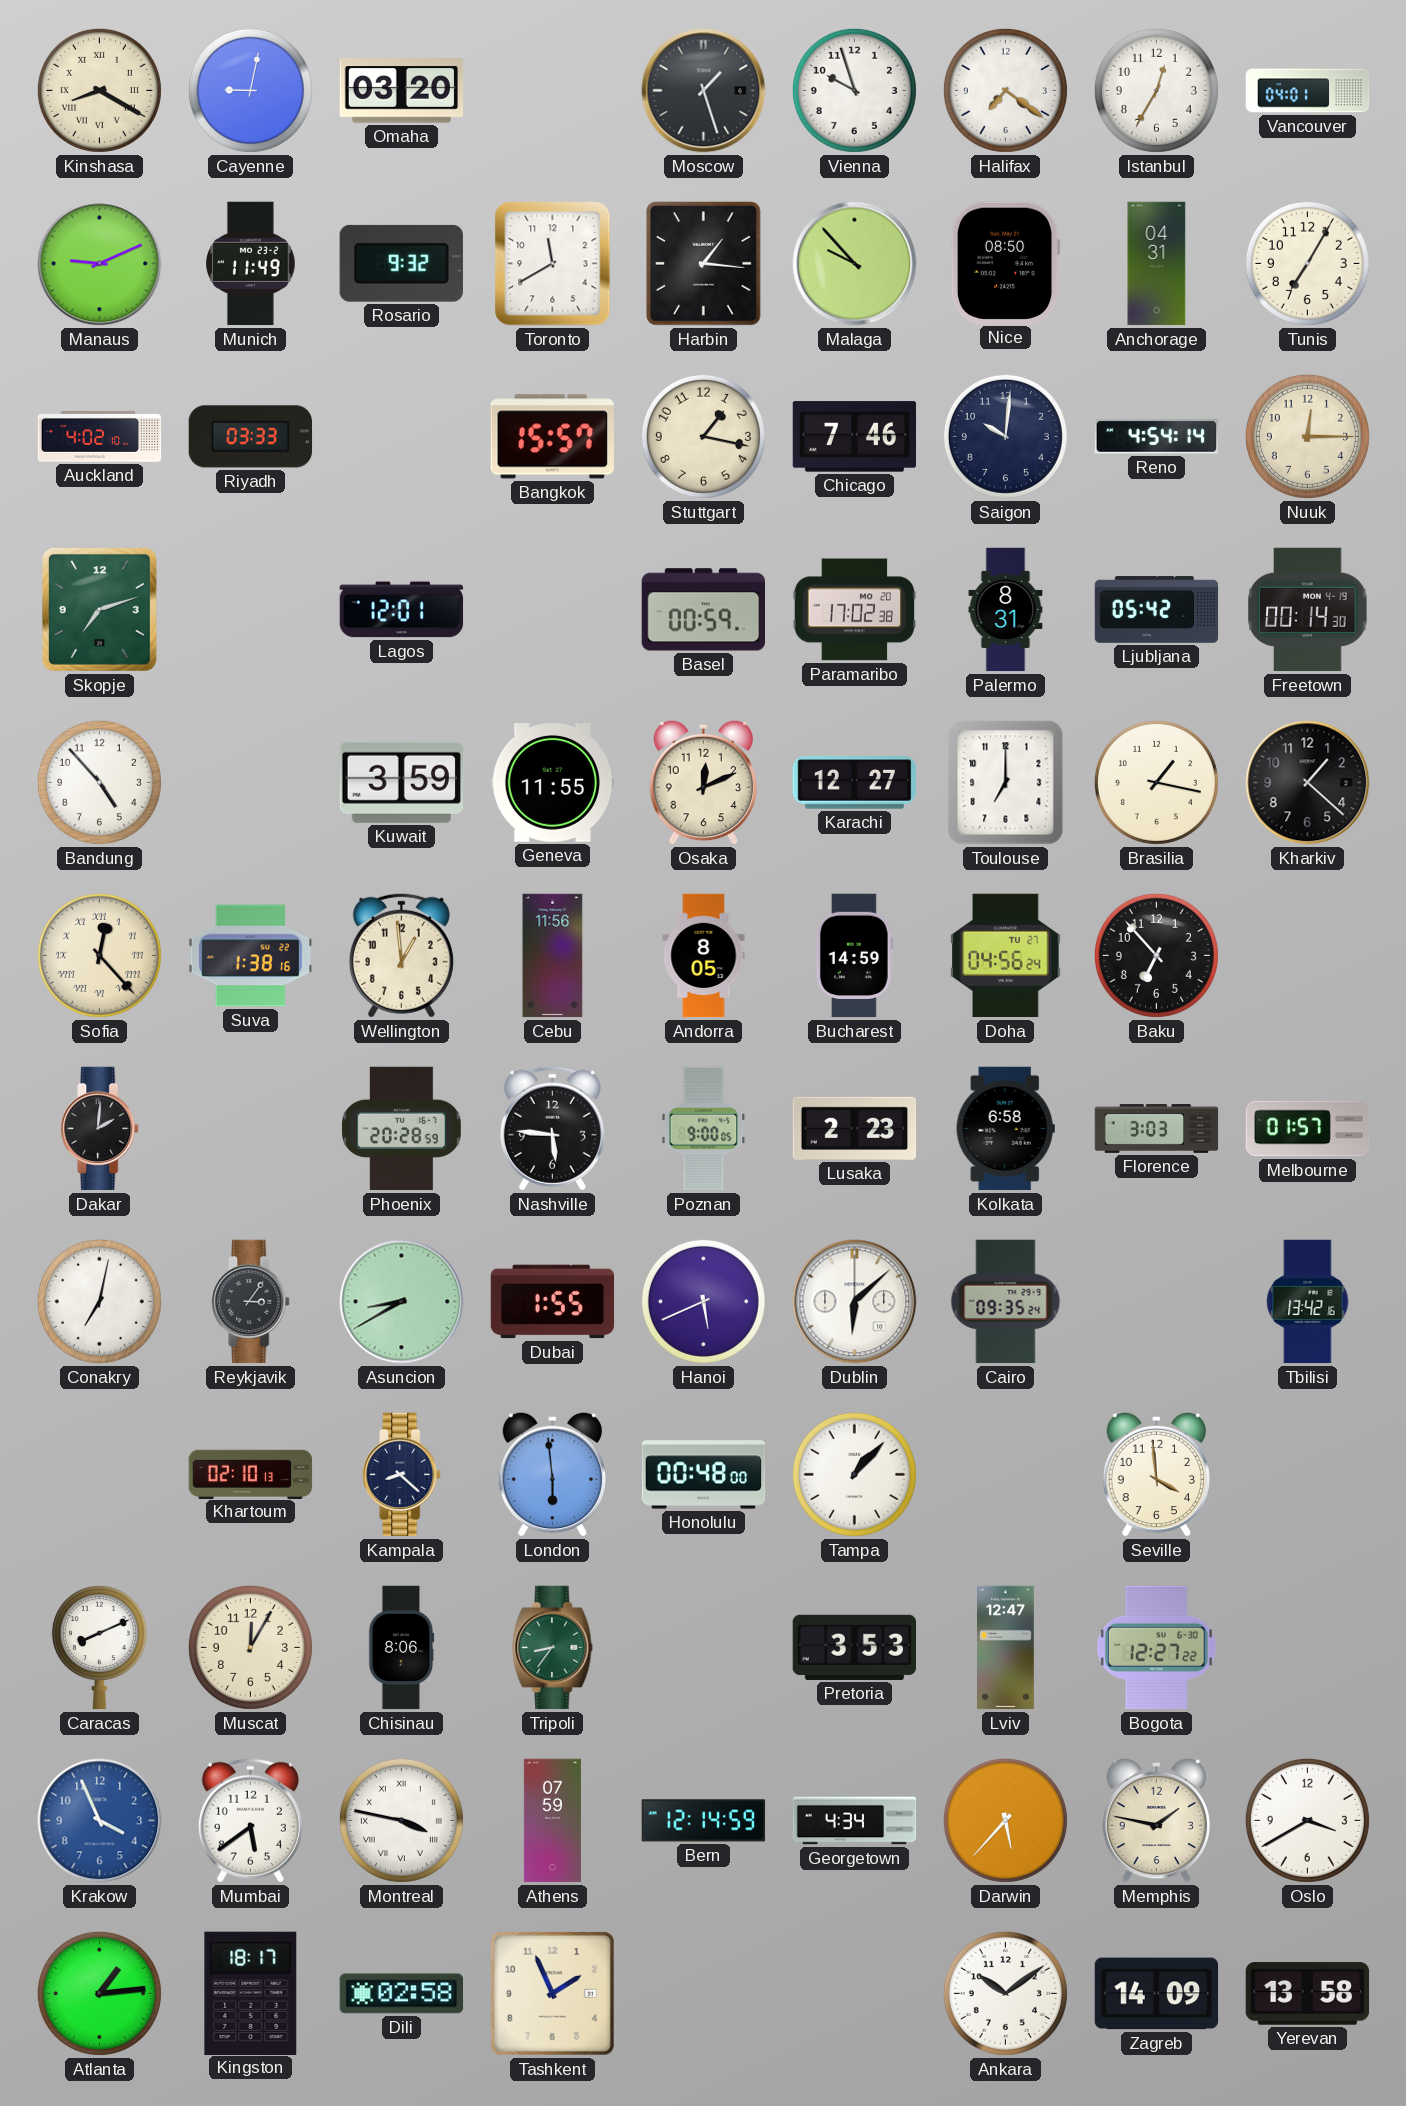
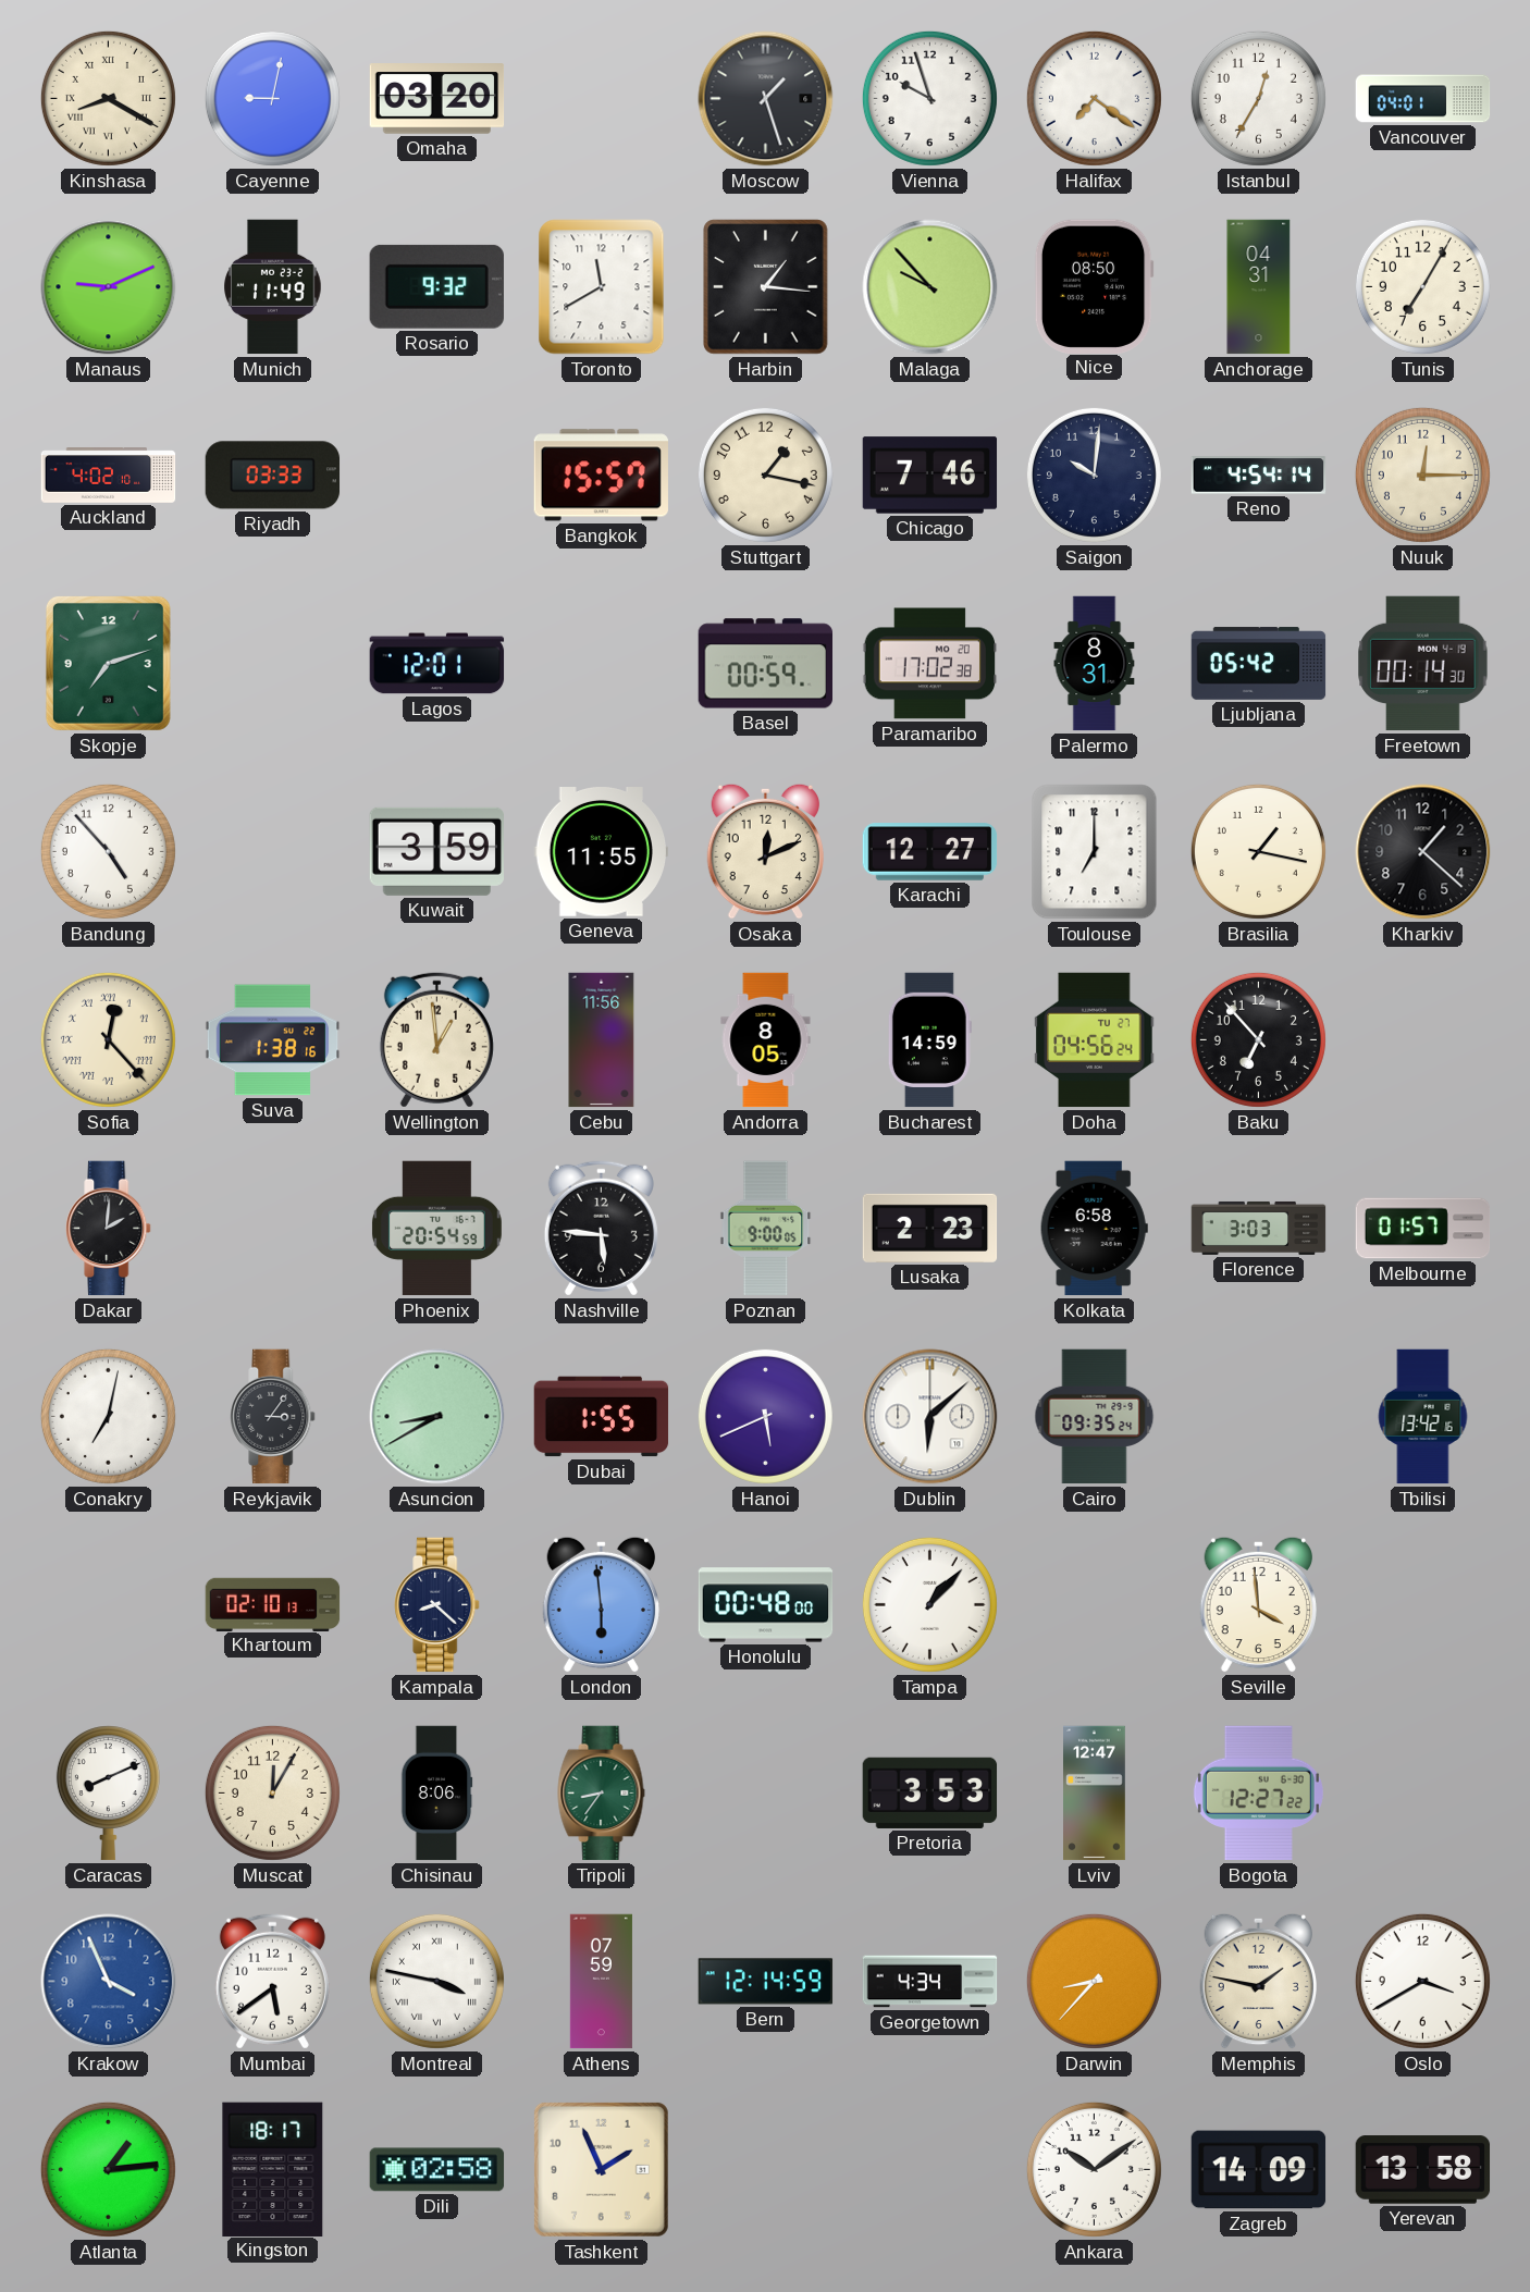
Phoenix: 20:28 -> 20:54 (436, 1229)
Darwin: 5:37 -> 8:37 (1094, 1981)
